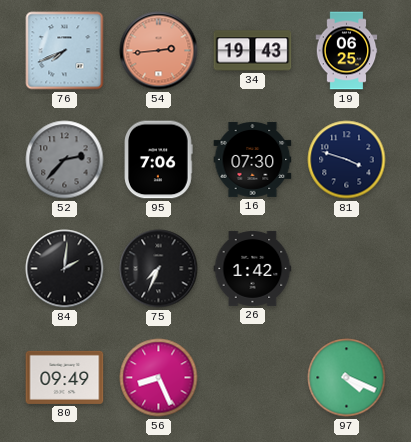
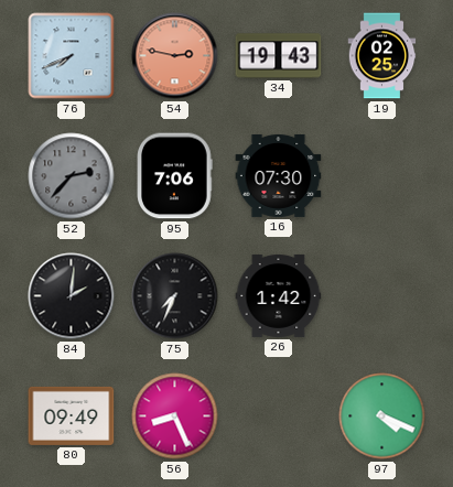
54: 2:44 -> 2:47 (175, 56)
19: 06:25 -> 02:25 (382, 56)
81: 3:48 -> none (347, 160)
